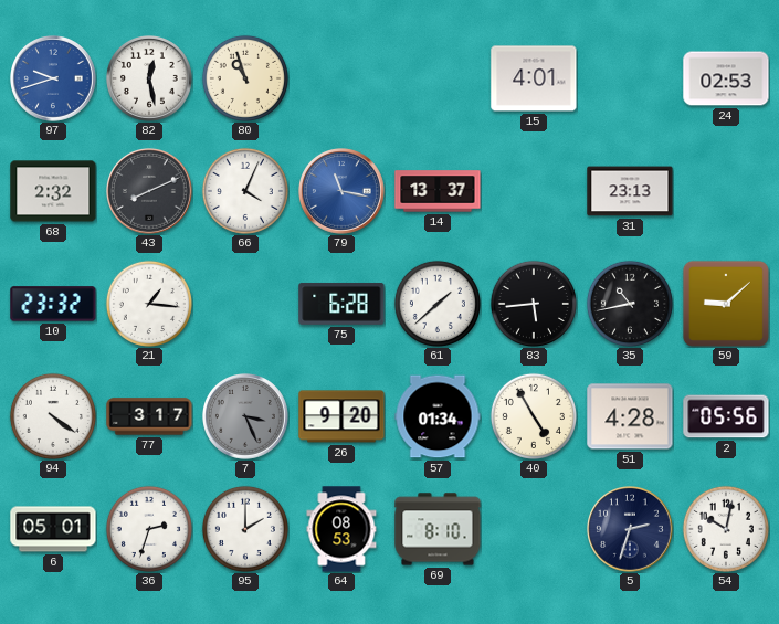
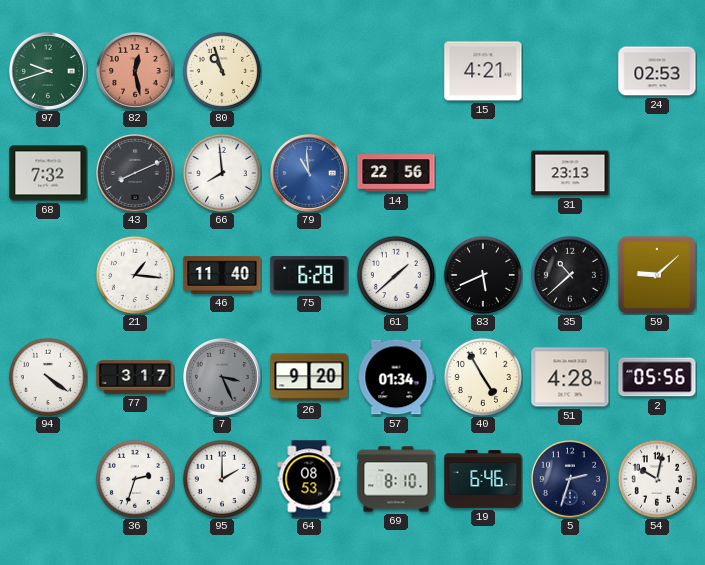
97 dial: blue -> green (49, 72)
82 dial: white -> salmon (136, 72)
15: 4:01 -> 4:21 (483, 71)
68: 2:32 -> 7:32 (48, 173)
66: 4:04 -> 7:59 (222, 173)
79: 11:17 -> 10:59 (310, 174)
14: 13:37 -> 22:56 (396, 173)
10: 23:32 -> none (53, 304)
46: none -> 11:40 (222, 275)
83: 5:44 -> 5:41 (483, 275)
35: 10:43 -> 10:38 (570, 275)
6: 05:01 -> none (53, 529)
19: none -> 6:46 (483, 480)
